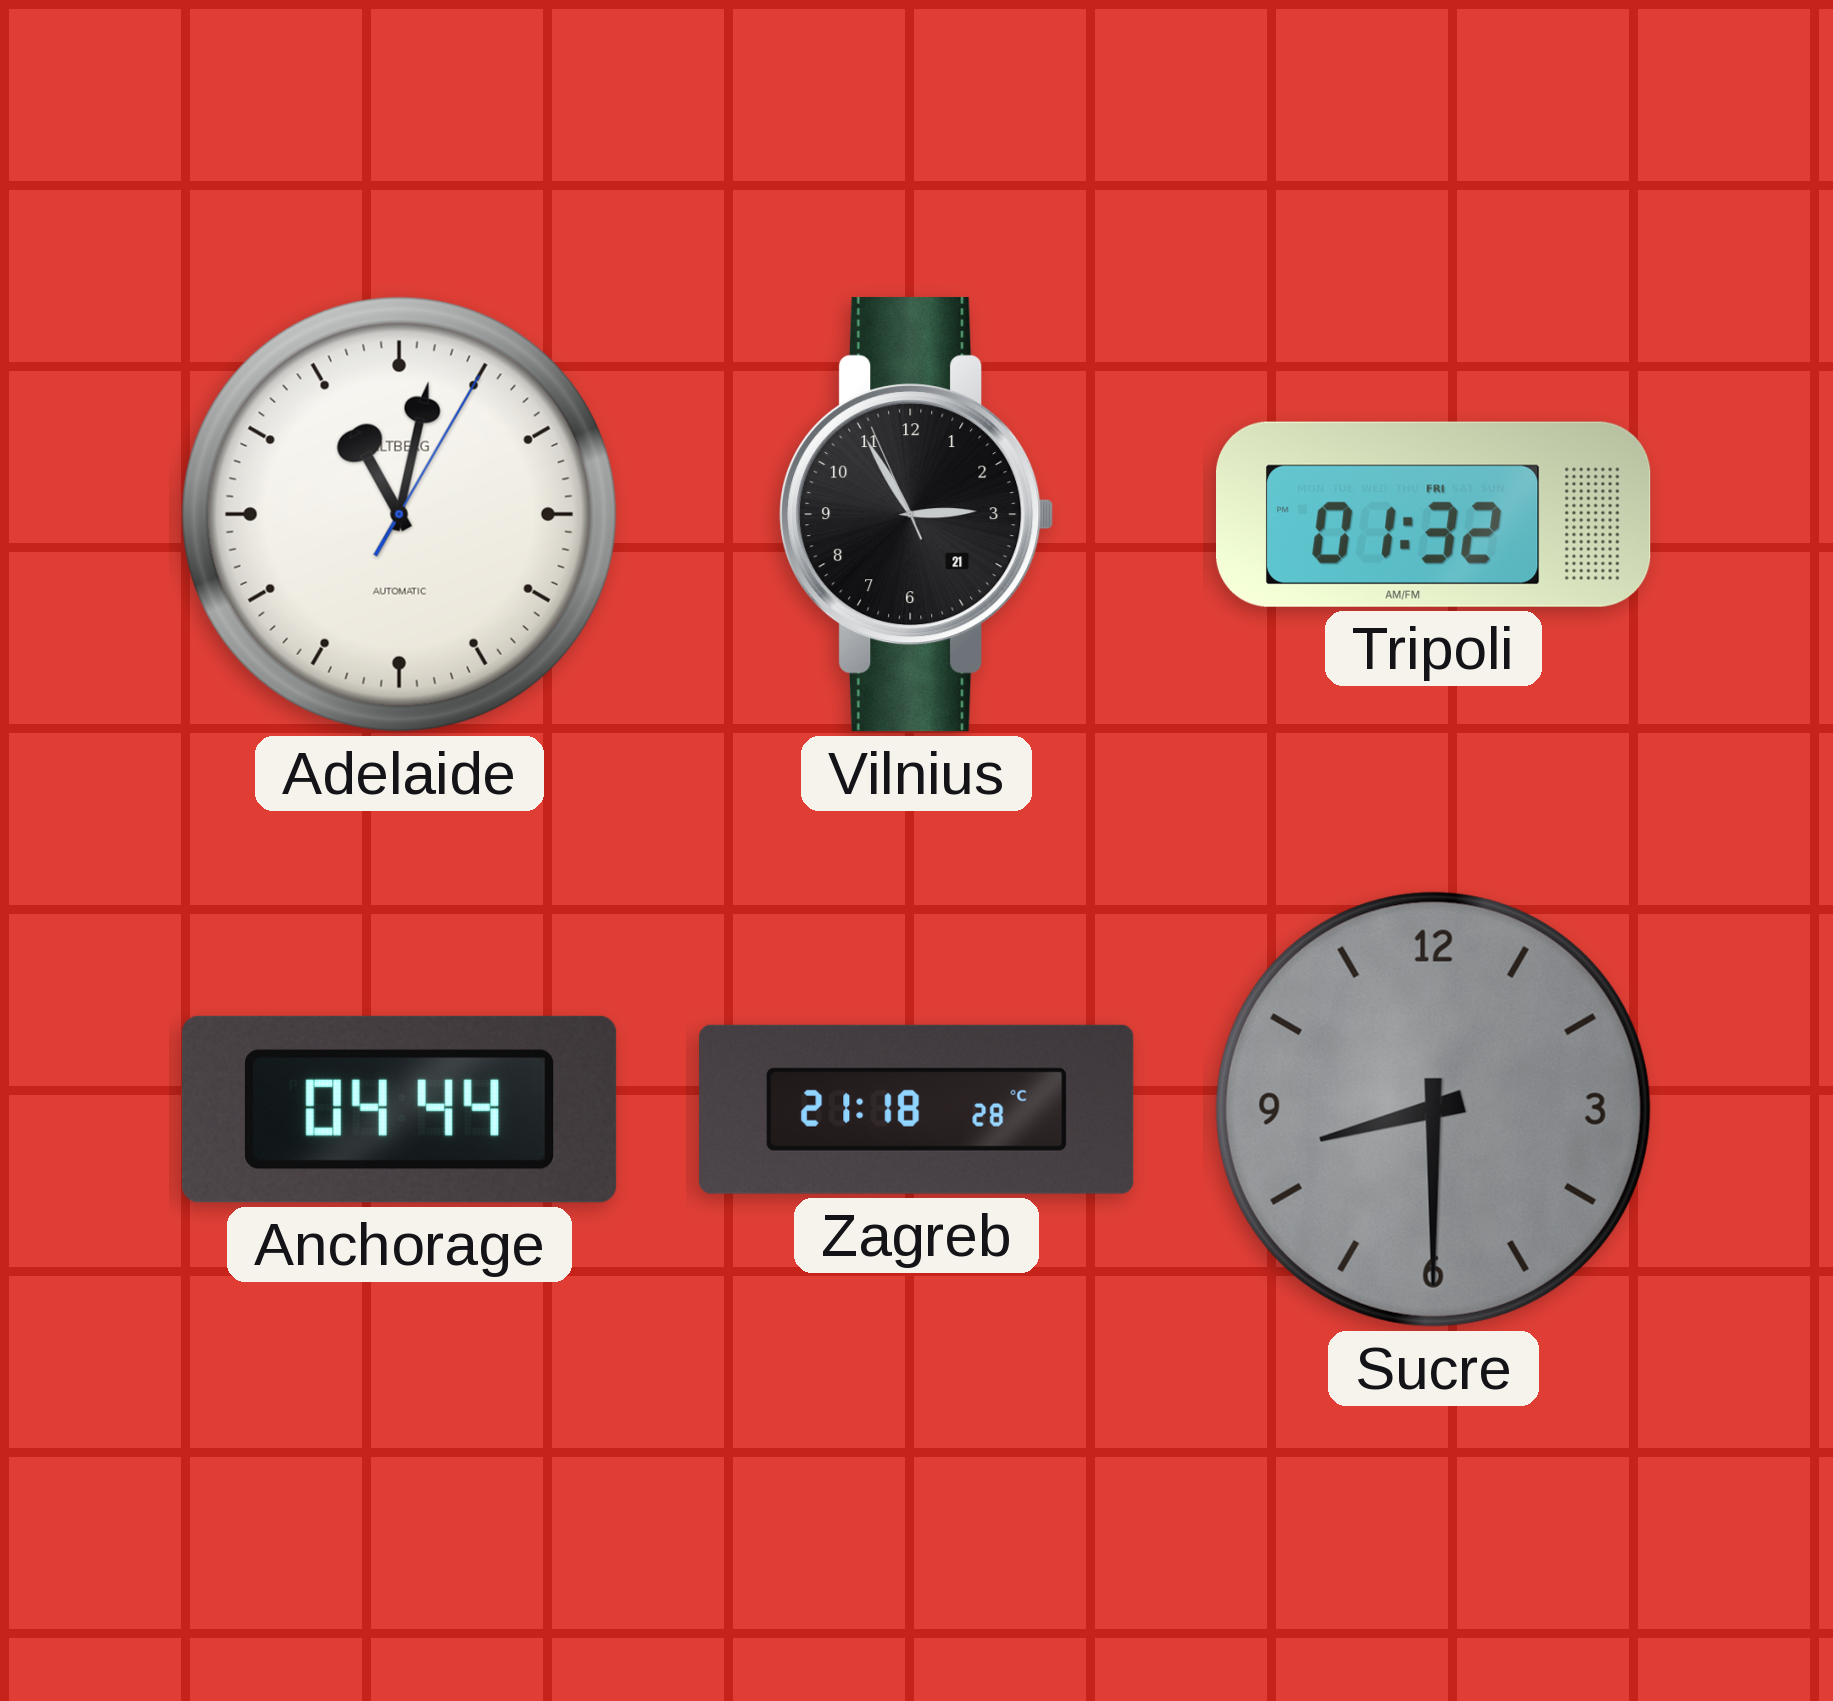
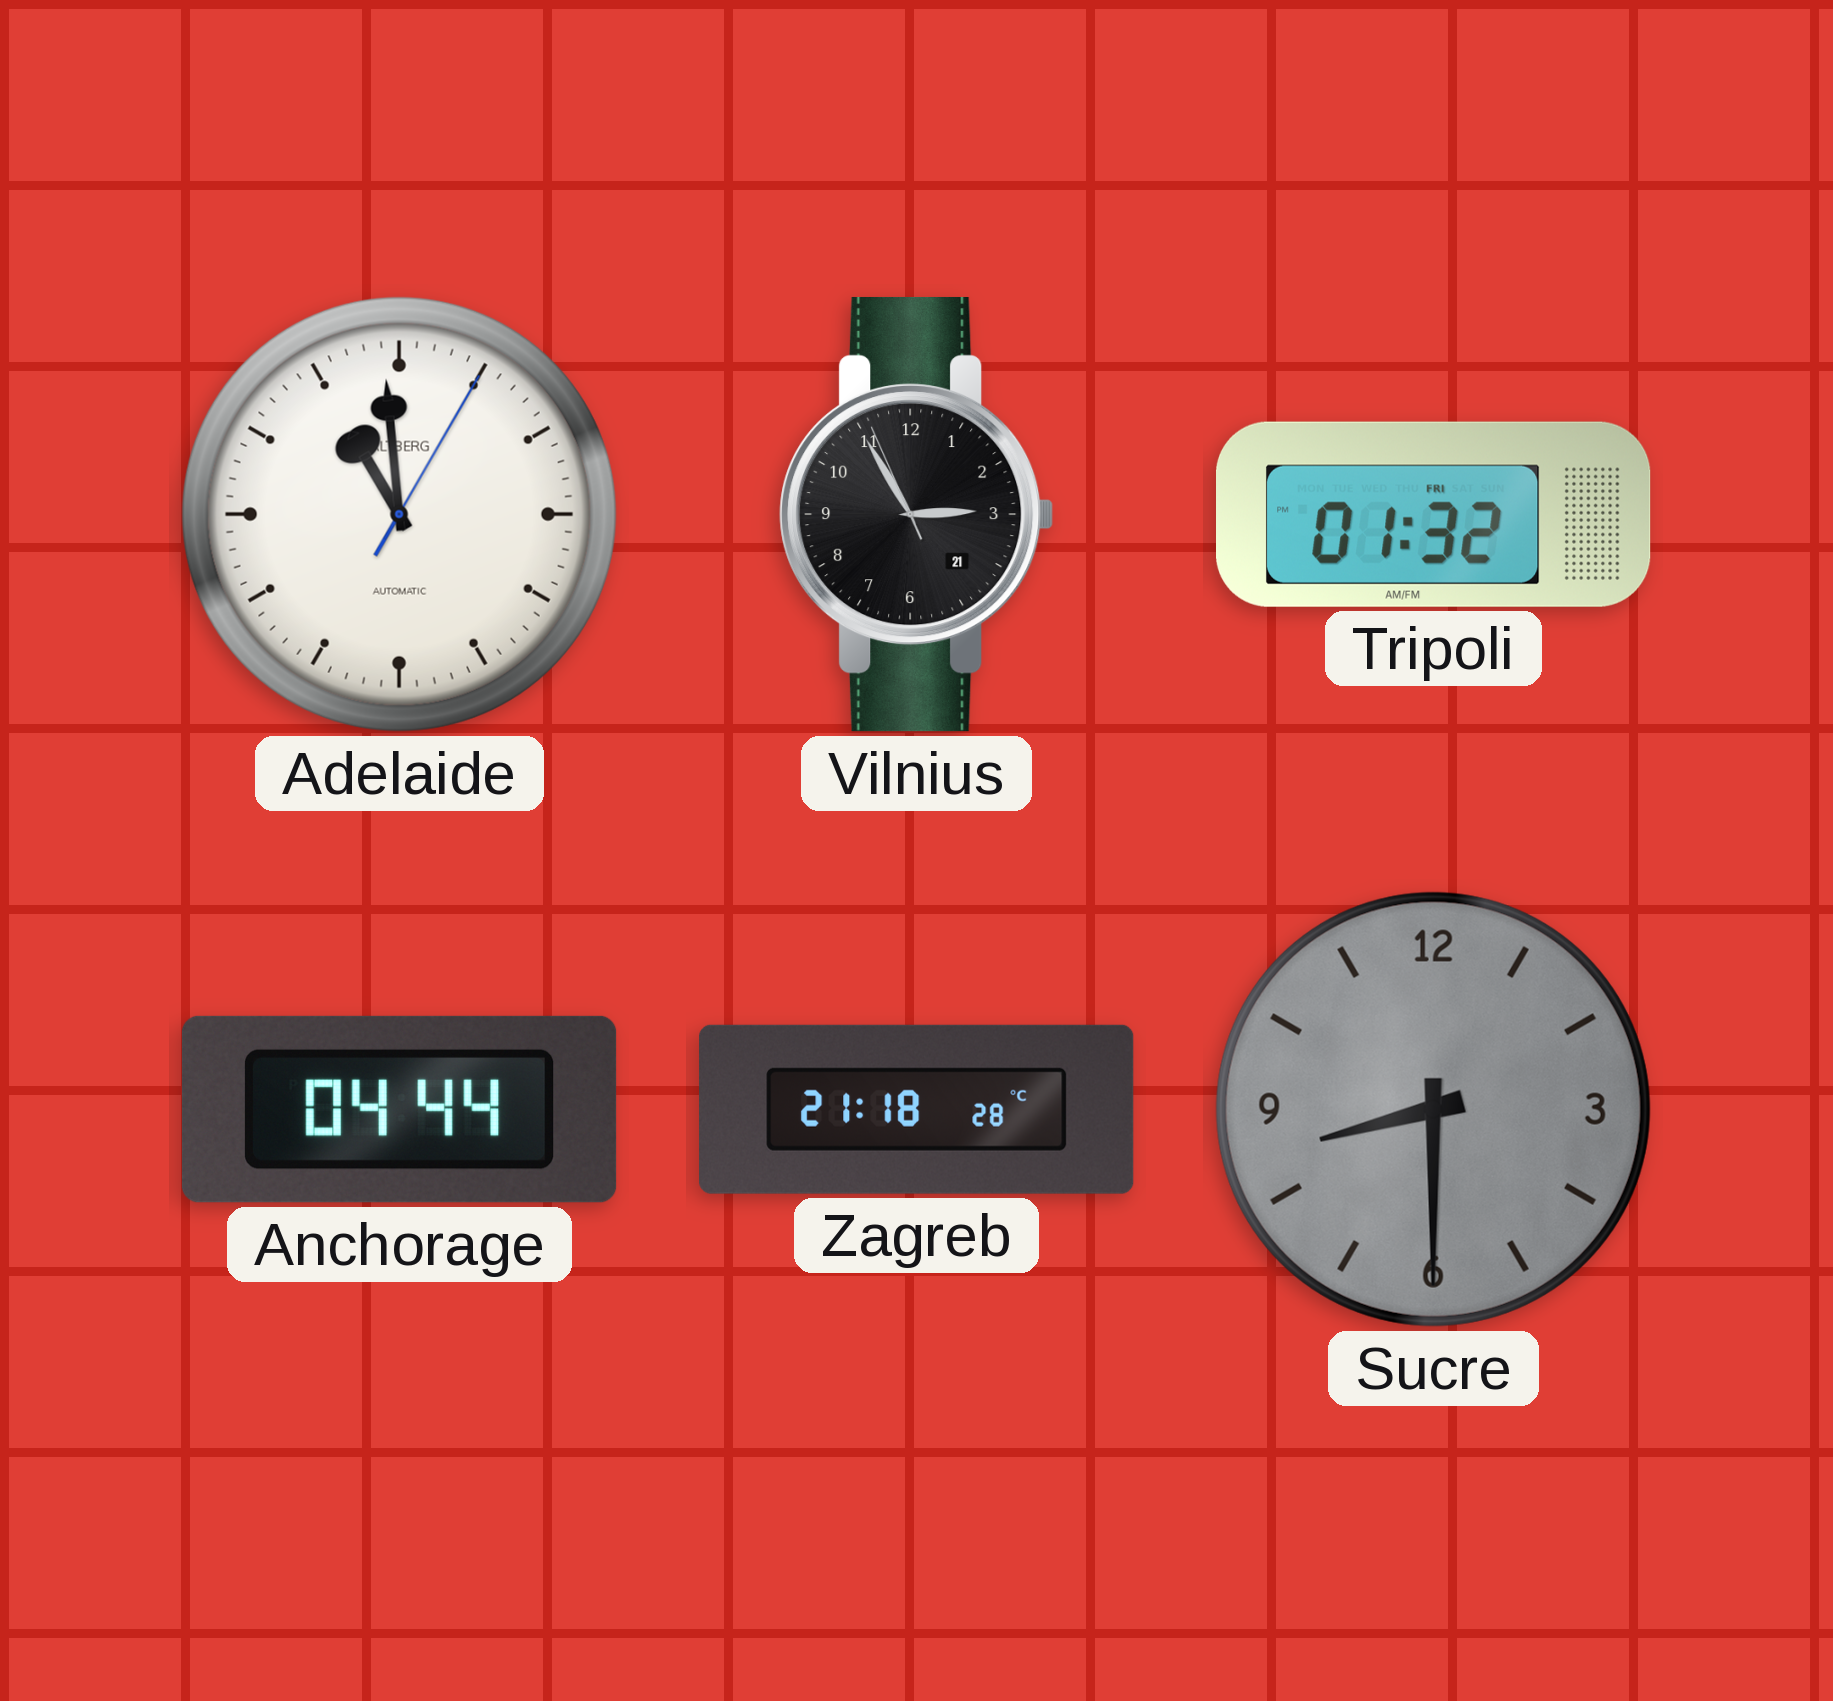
Adelaide: 11:02 -> 10:59 (399, 514)
